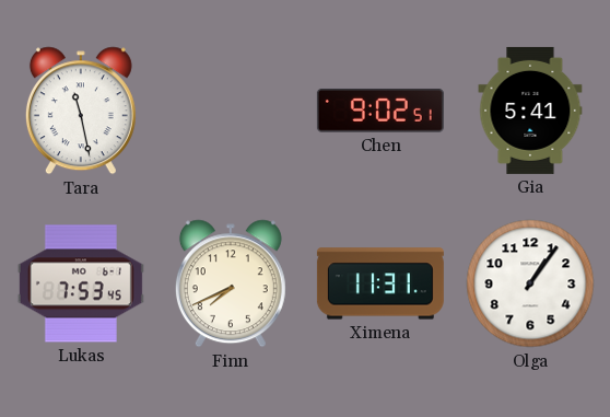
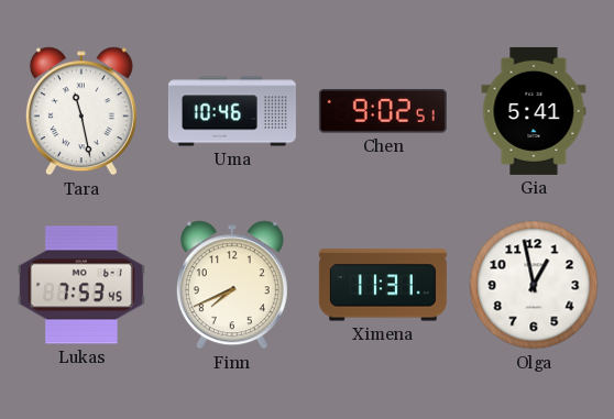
Uma: none -> 10:46 (232, 111)
Olga: 1:06 -> 12:58 (534, 285)
